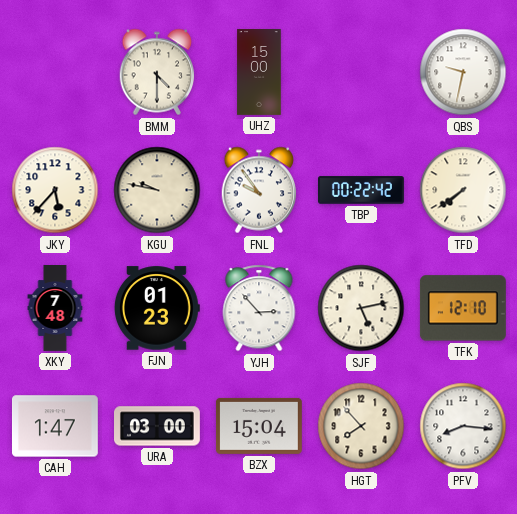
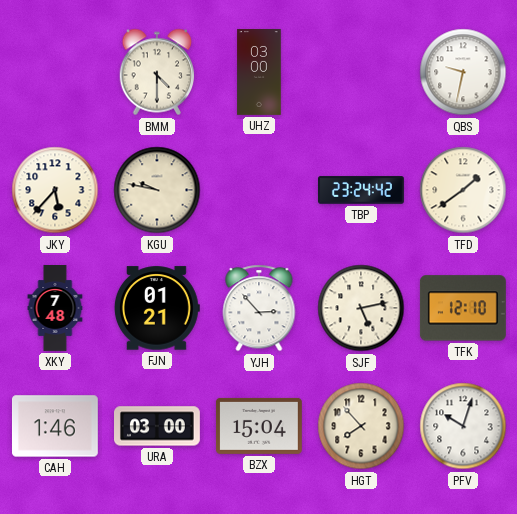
UHZ: 15:00 -> 03:00 (259, 73)
FNL: 9:54 -> none (259, 190)
TBP: 00:22 -> 23:24 (362, 190)
TFD: 7:39 -> 1:39 (463, 190)
FJN: 01:23 -> 01:21 (157, 308)
CAH: 1:47 -> 1:46 (55, 426)
PFV: 8:16 -> 10:03 (463, 426)
